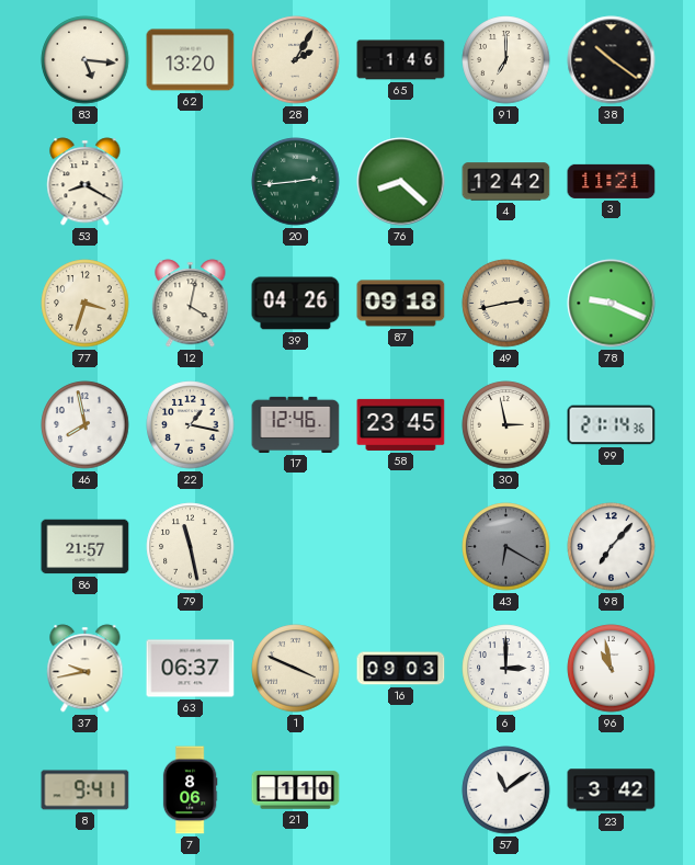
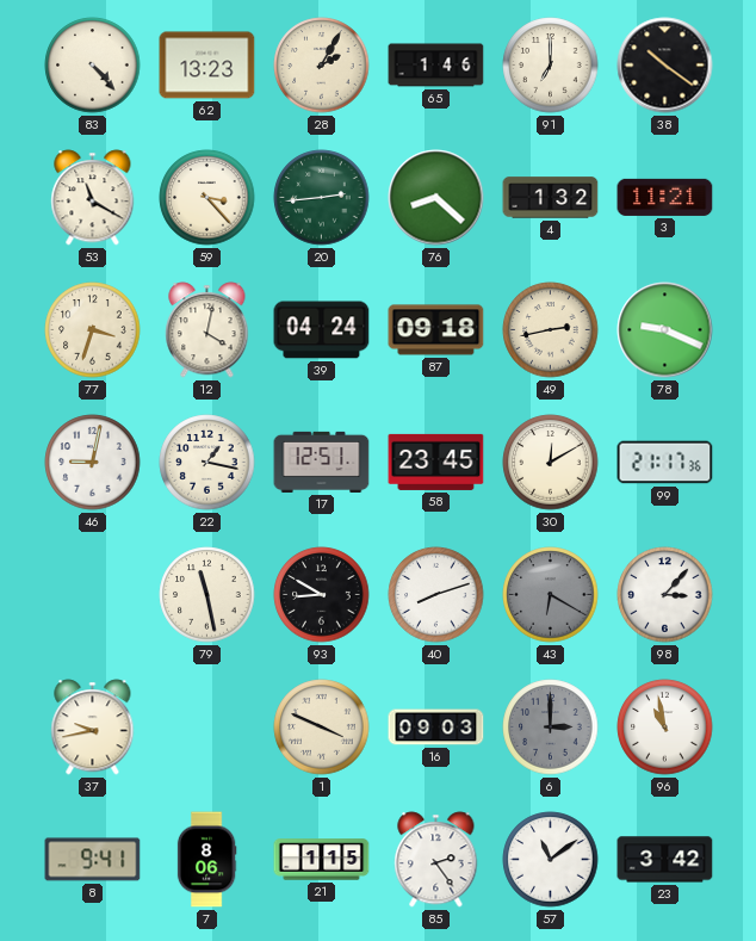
83: 5:16 -> 4:23 (93, 66)
62: 13:20 -> 13:23 (207, 66)
53: 8:20 -> 11:20 (93, 198)
59: none -> 3:23 (207, 198)
4: 12:42 -> 1:32 (551, 198)
39: 04:26 -> 04:24 (322, 330)
46: 7:58 -> 9:02 (93, 463)
17: 12:46 -> 12:51 (322, 462)
30: 2:58 -> 12:10 (551, 463)
99: 21:14 -> 21:17 (665, 463)
86: 21:57 -> none (86, 547)
93: none -> 8:50 (322, 595)
40: none -> 8:12 (436, 595)
98: 7:07 -> 3:07 (665, 595)
63: 06:37 -> none (191, 669)
6 dial: white -> grey (551, 728)
21: 1:10 -> 1:15 (322, 860)
85: none -> 2:24 (436, 860)
